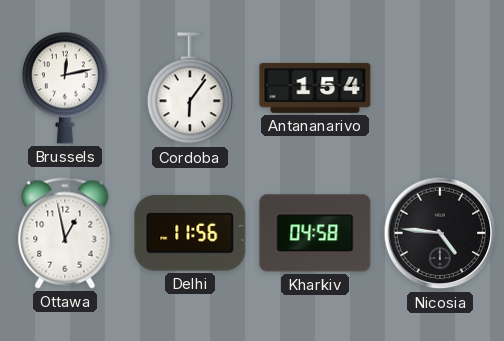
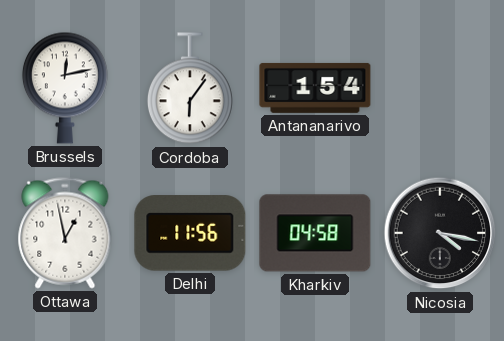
Nicosia: 4:46 -> 4:17 (440, 233)
